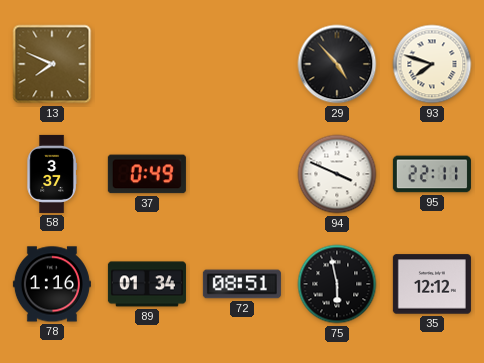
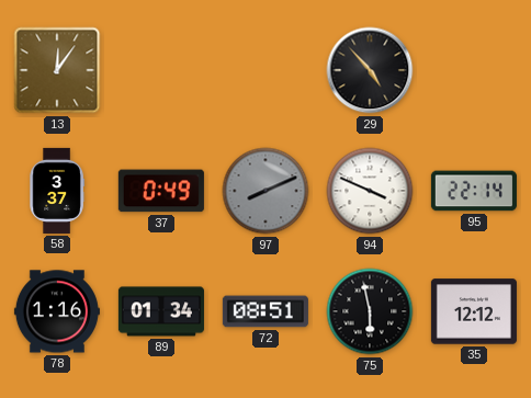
13: 7:49 -> 12:06 (57, 70)
93: 7:48 -> none (432, 64)
97: none -> 8:11 (265, 191)
95: 22:11 -> 22:14 (474, 191)
